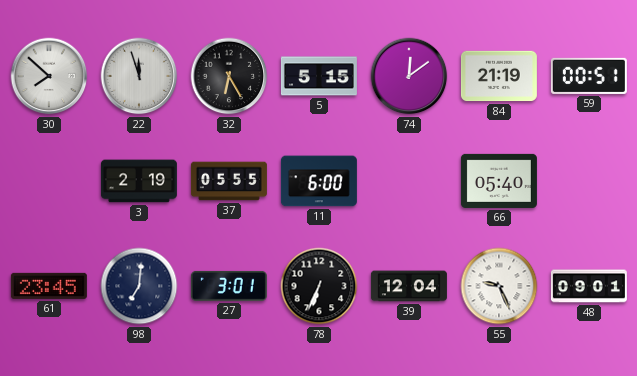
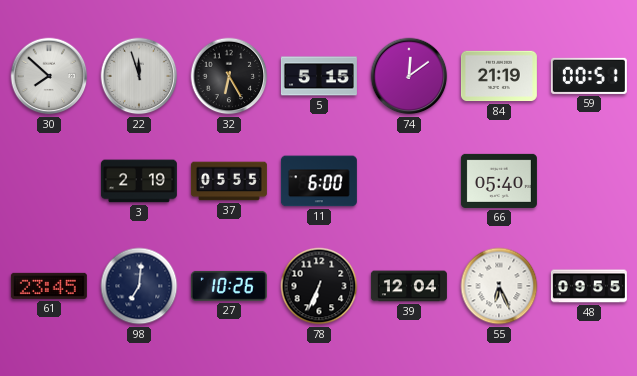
27: 3:01 -> 10:26 (229, 286)
55: 9:26 -> 6:26 (499, 286)
48: 09:01 -> 09:55 (589, 286)
